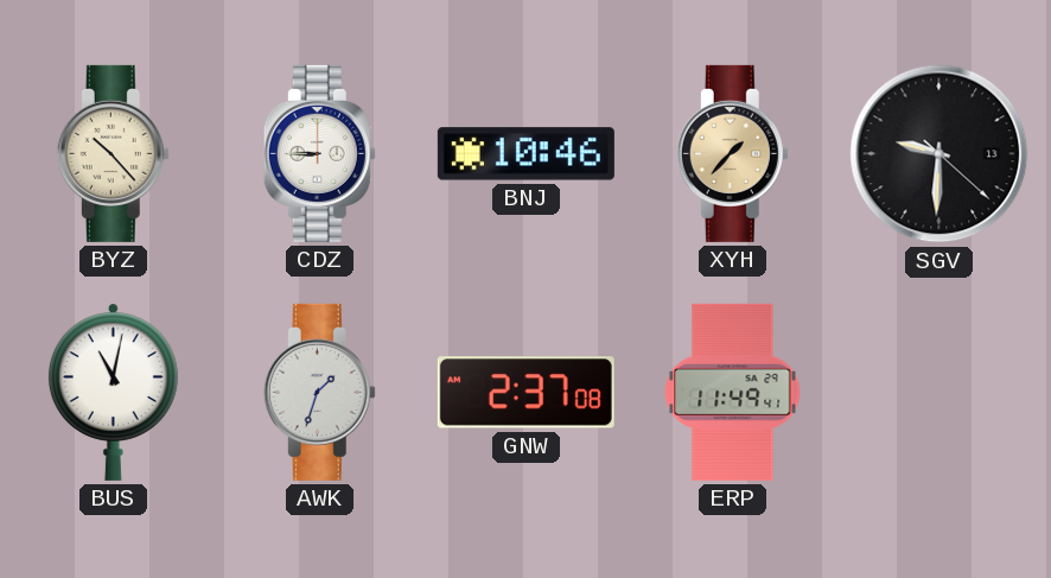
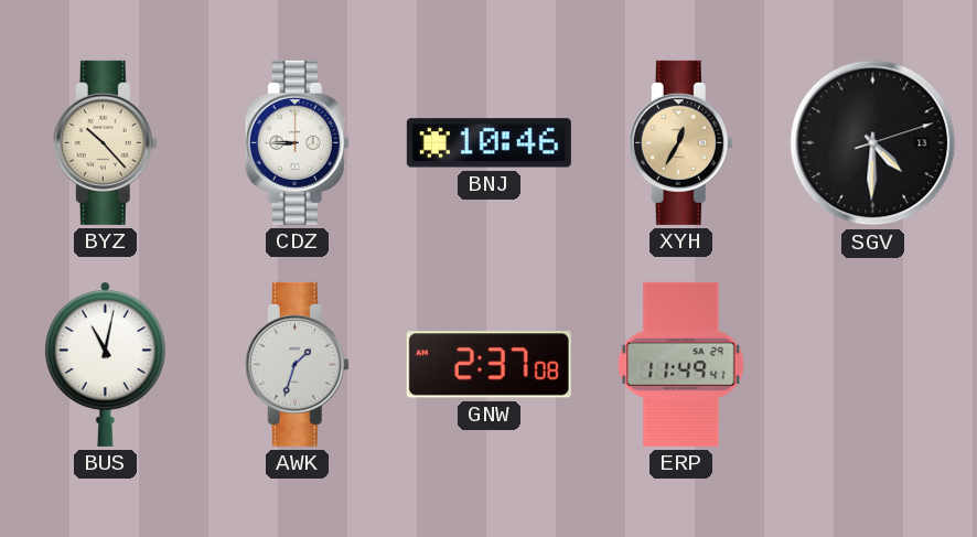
XYH: 1:37 -> 12:35 (680, 142)
SGV: 9:30 -> 4:30 (873, 143)
